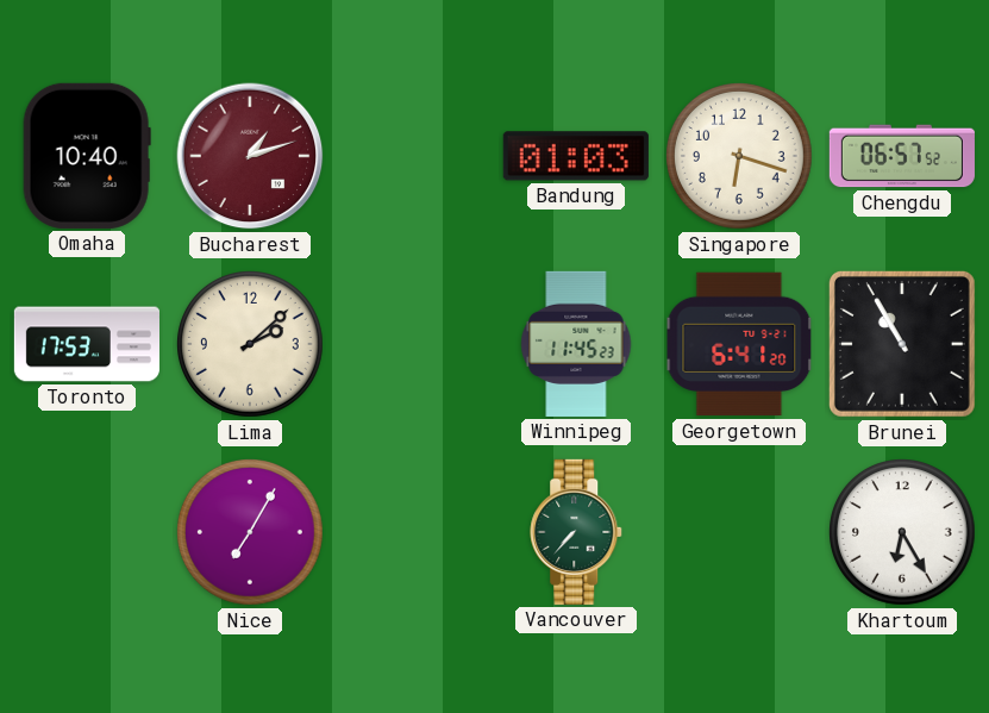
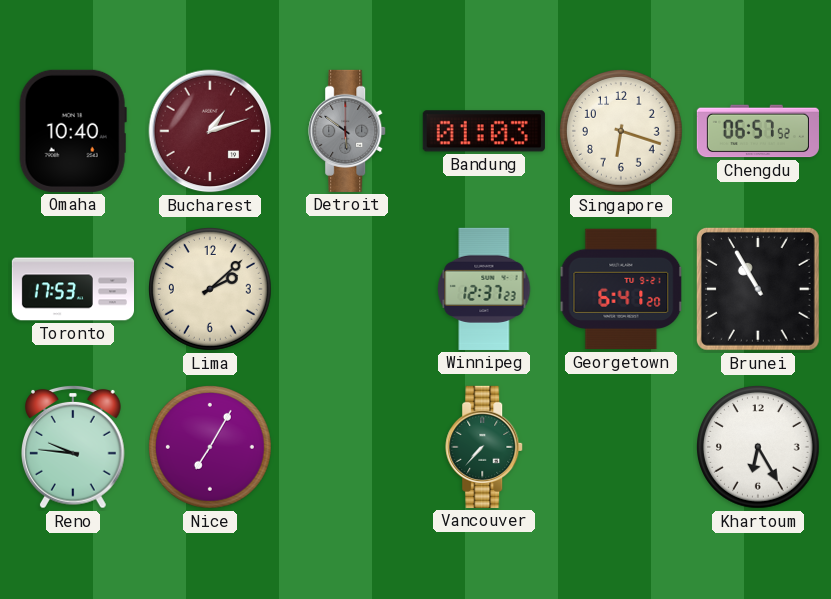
Detroit: none -> 5:51 (348, 131)
Winnipeg: 11:45 -> 12:37 (484, 289)
Reno: none -> 9:46 (74, 447)
